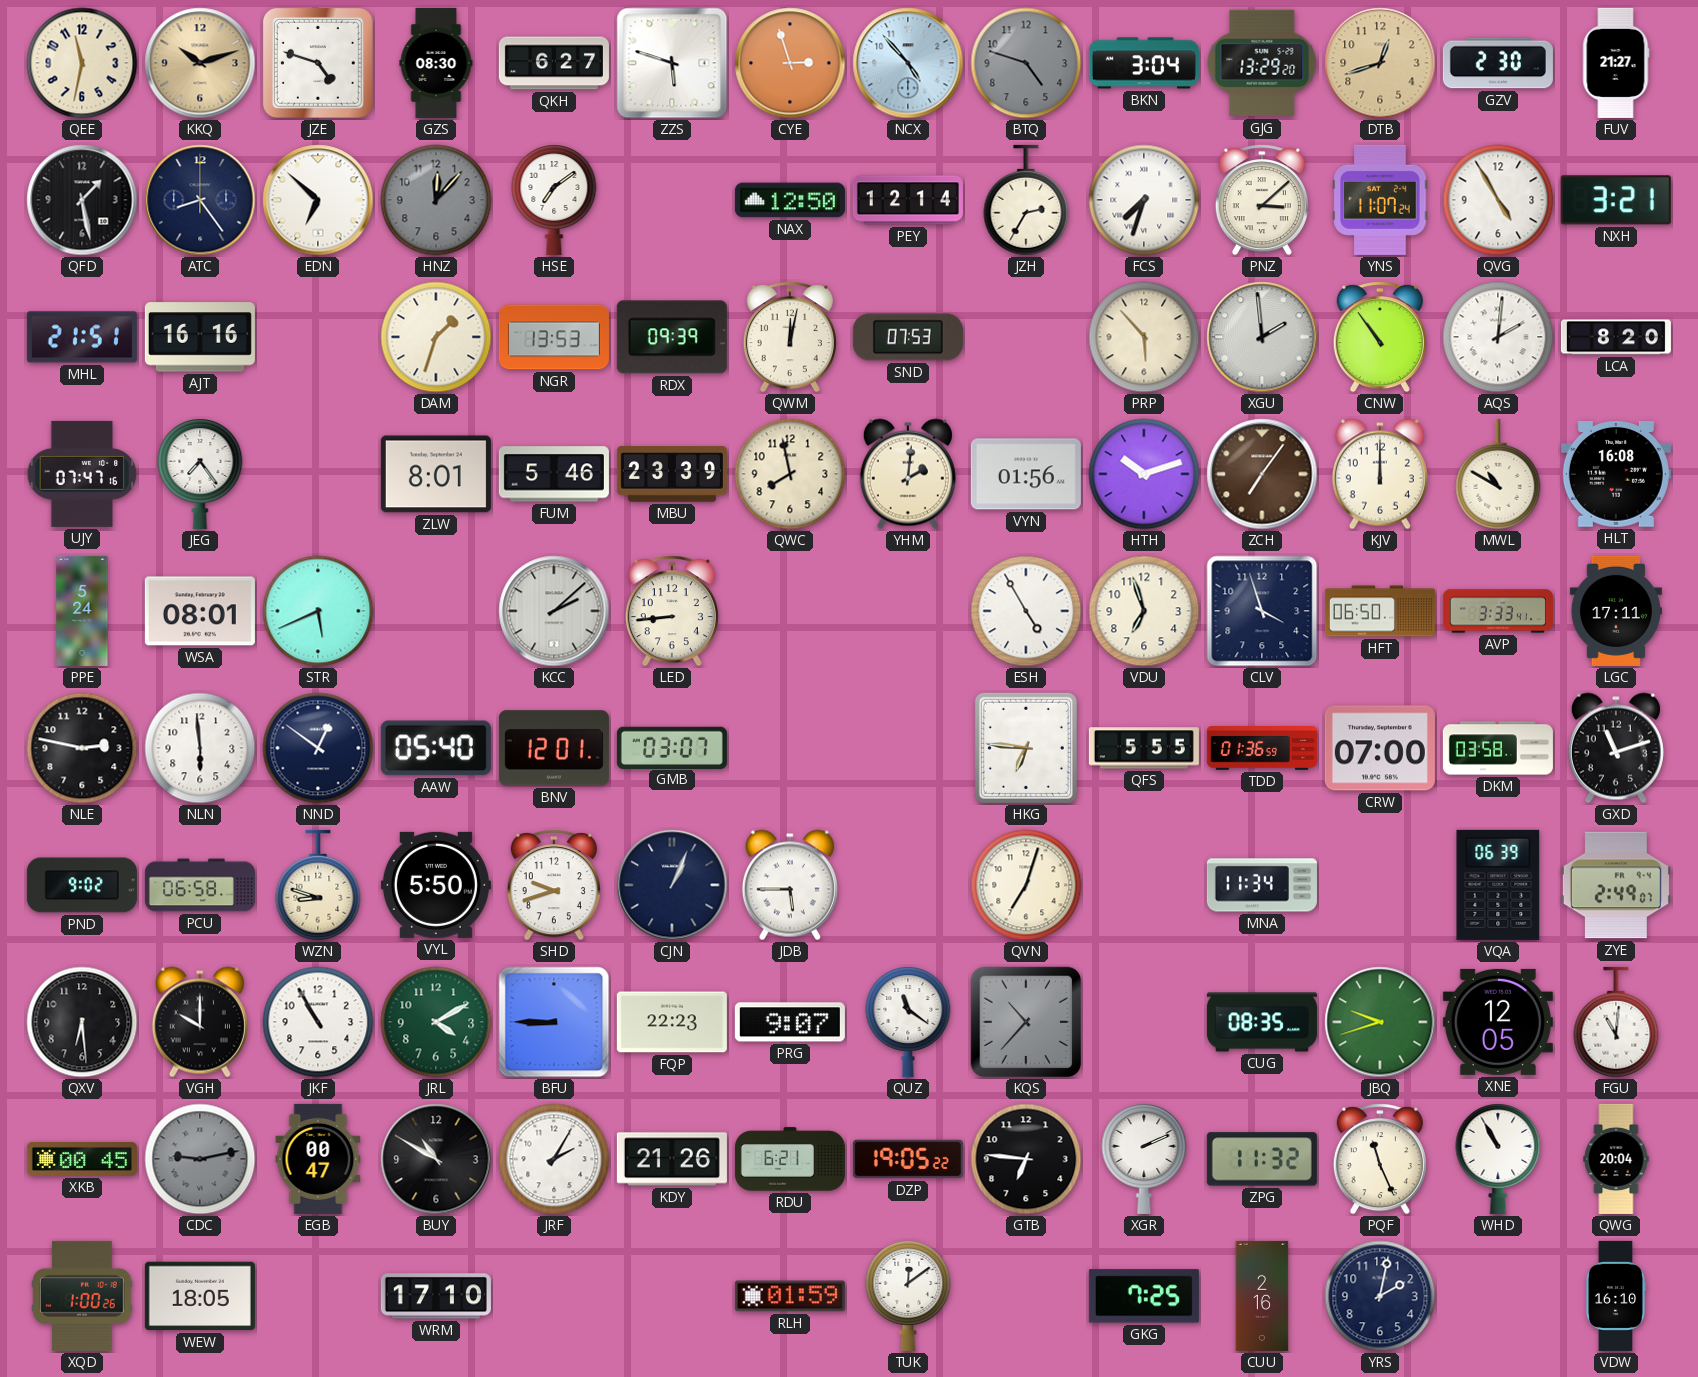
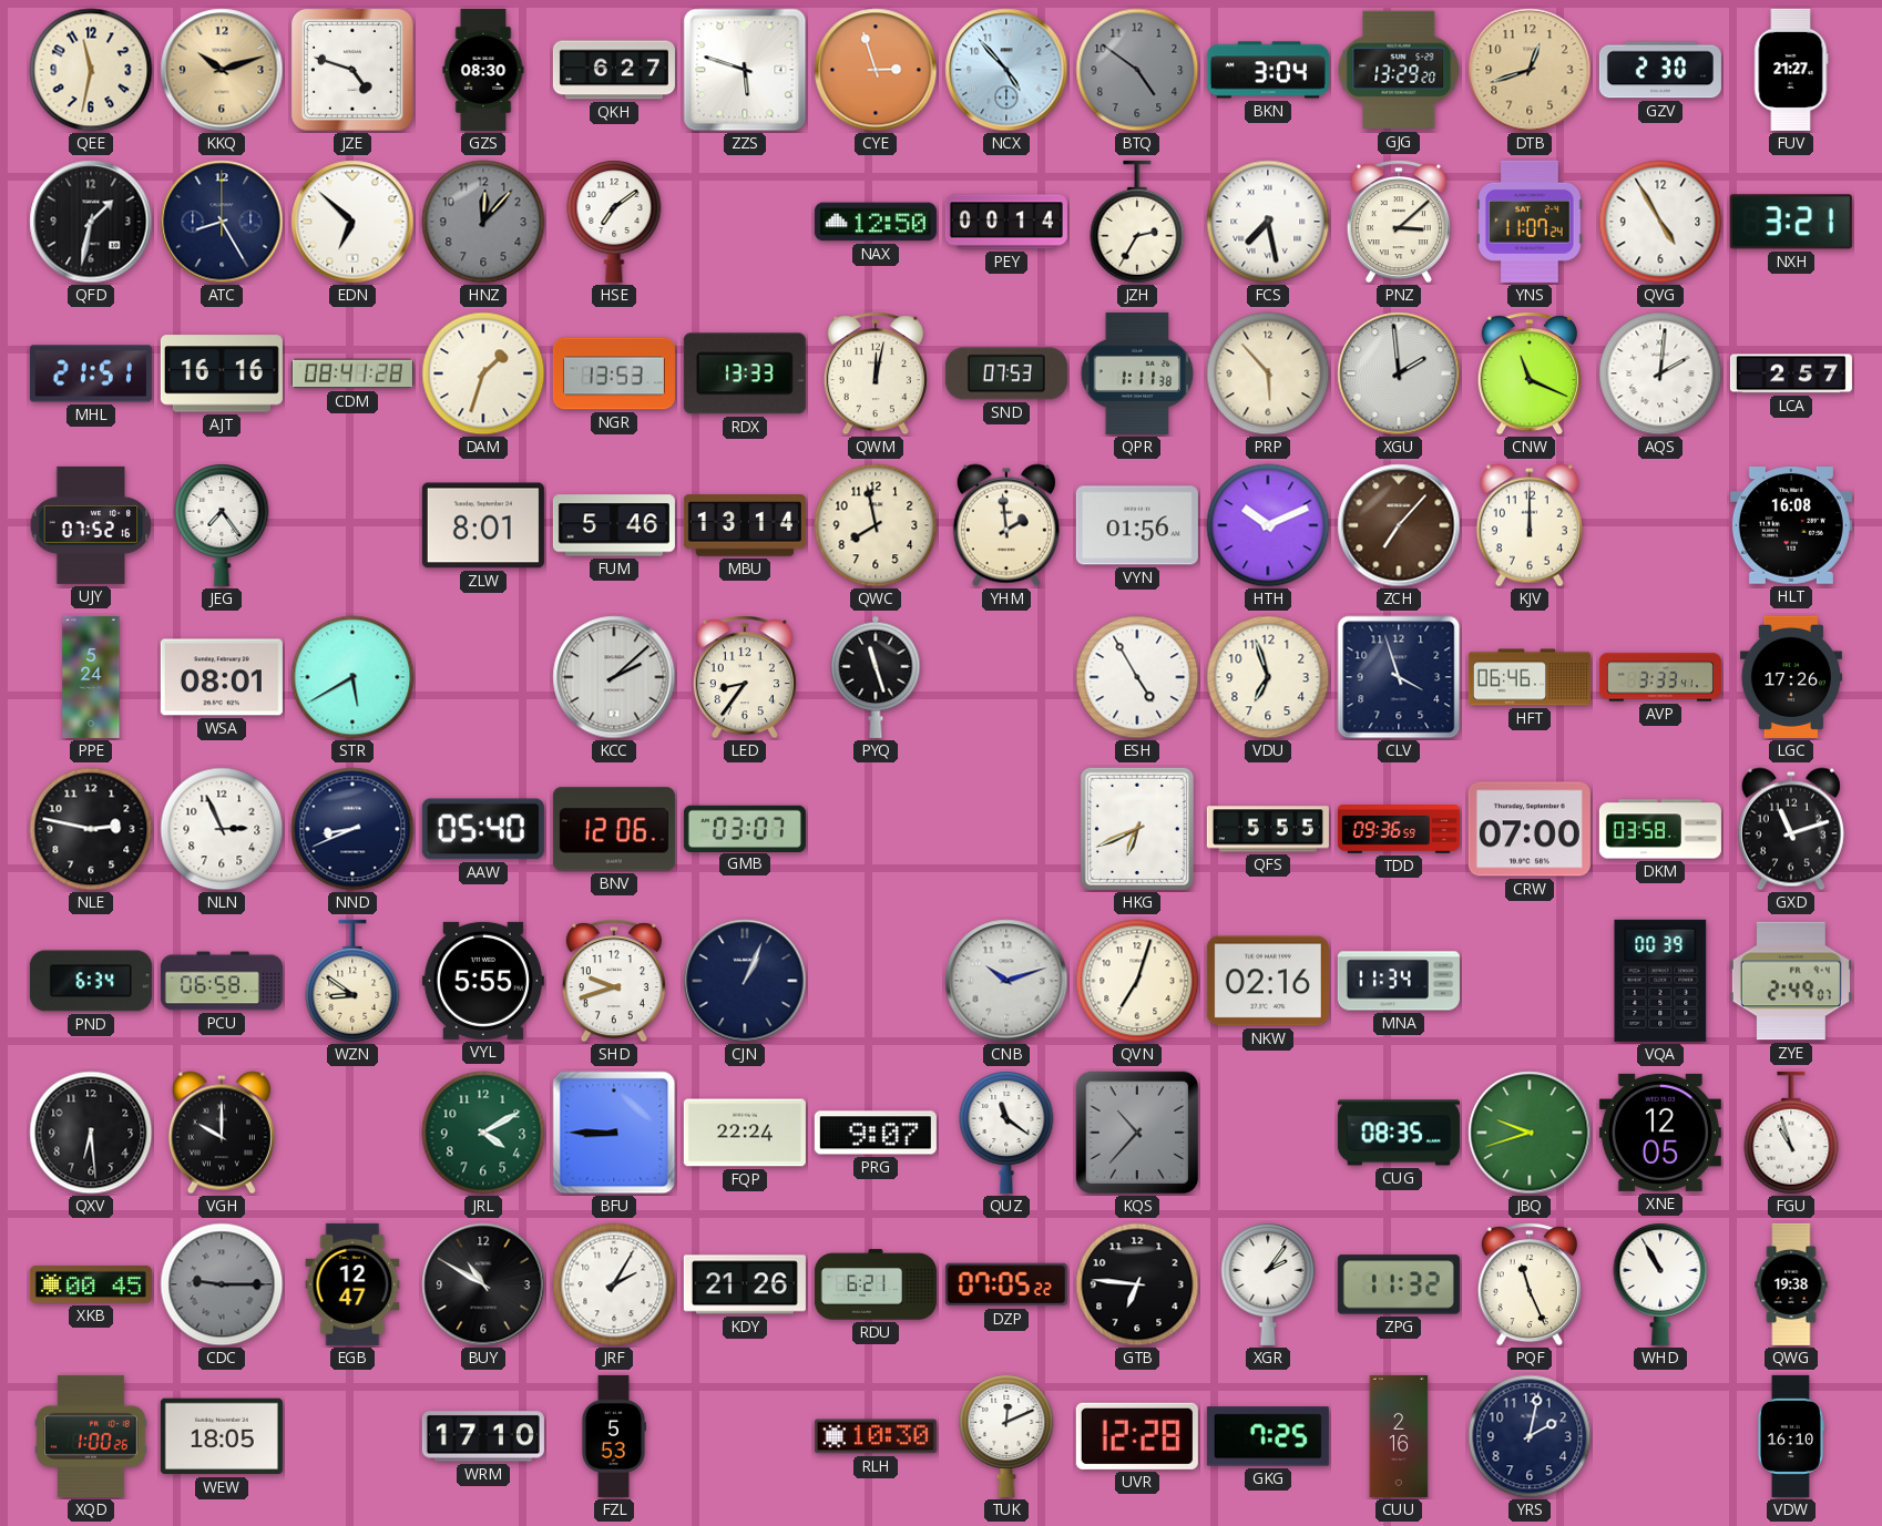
BTQ: 4:48 -> 4:51 (1137, 70)
QFD: 1:28 -> 1:32 (91, 222)
ATC: 8:24 -> 8:25 (222, 222)
PEY: 12:14 -> 00:14 (1006, 222)
FCS: 7:33 -> 7:28 (1268, 222)
CDM: none -> 08:41 (352, 373)
RDX: 09:39 -> 13:33 (745, 373)
QPR: none -> 1:11 (1137, 373)
CNW: 10:54 -> 11:19 (1530, 373)
LCA: 8:20 -> 2:57 (1791, 373)
UJY: 07:47 -> 07:52 (91, 525)
MBU: 23:39 -> 13:14 (745, 525)
YHM: 2:01 -> 1:59 (1006, 525)
HTH: 10:12 -> 10:11 (1268, 525)
ZCH: 7:06 -> 7:07 (1399, 525)
MWL: 10:50 -> none (1498, 474)
STR: 5:41 -> 5:40 (352, 677)
LED: 8:44 -> 8:36 (745, 677)
PYQ: none -> 11:27 (876, 677)
HFT: 06:50 -> 06:46 (1530, 677)
LGC: 17:11 -> 17:26 (1791, 677)
NLN: 5:59 -> 2:56 (222, 829)
NND: 12:51 -> 8:41 (352, 829)
BNV: 12:01 -> 12:06 (614, 829)
HKG: 6:46 -> 6:41 (1137, 829)
TDD: 01:36 -> 09:36 (1399, 830)
PND: 9:02 -> 6:34 (91, 981)
WZN: 8:48 -> 8:51 (352, 981)
VYL: 5:50 -> 5:55 (483, 981)
JDB: 5:45 -> none (790, 885)
CNB: none -> 10:12 (1006, 981)
NKW: none -> 02:16 (1268, 981)
VQA: 06:39 -> 00:39 (1660, 981)
JKF: 10:55 -> none (318, 1022)
FQP: 22:23 -> 22:24 (745, 1133)
FGU: 11:01 -> 10:57 (1791, 1133)
CDC: 9:13 -> 9:15 (222, 1284)
EGB: 00:47 -> 12:47 (352, 1284)
DZP: 19:05 -> 07:05 (1006, 1284)
XGR: 2:11 -> 2:06 (1268, 1284)
QWG: 20:04 -> 19:38 (1791, 1284)
FZL: none -> 5:53 (613, 1436)
RLH: 01:59 -> 10:30 (876, 1436)
TUK: 12:09 -> 12:11 (1006, 1436)
UVR: none -> 12:28 (1137, 1436)
